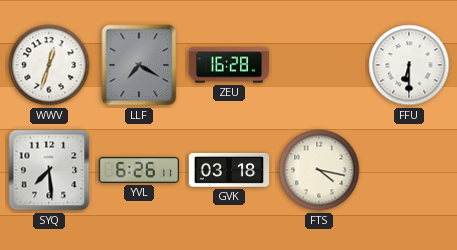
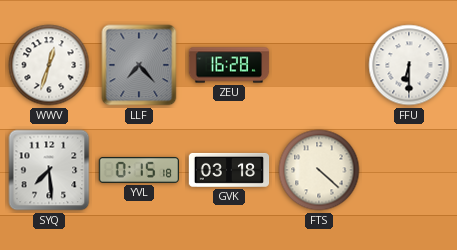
LLF: 7:20 -> 7:23 (139, 65)
YVL: 6:26 -> 0:15 (138, 170)
FTS: 4:17 -> 4:22 (319, 170)
